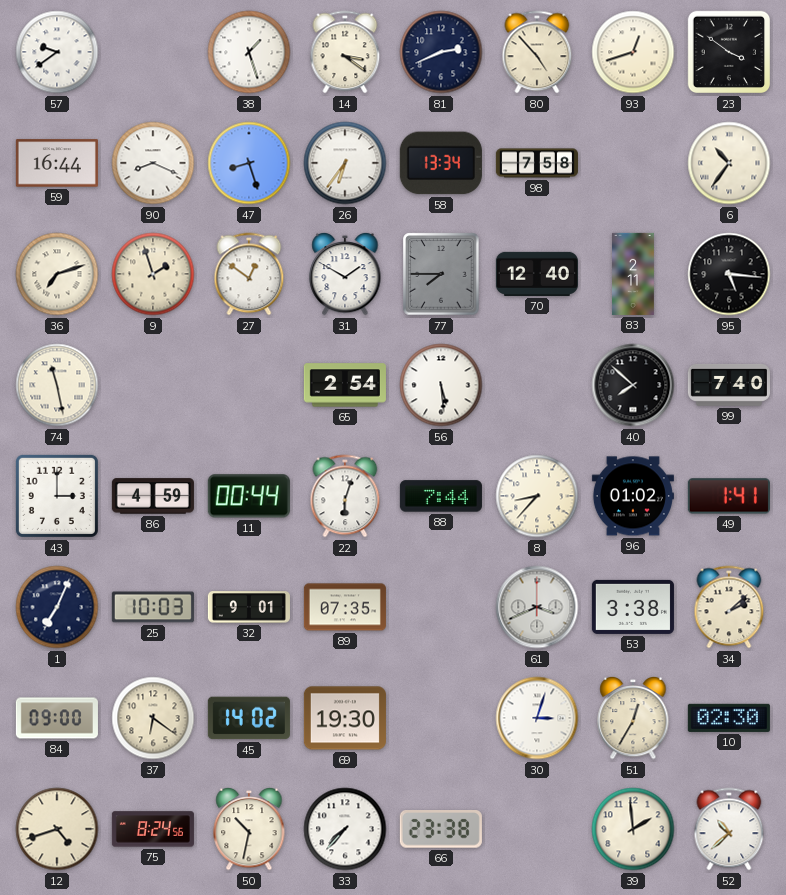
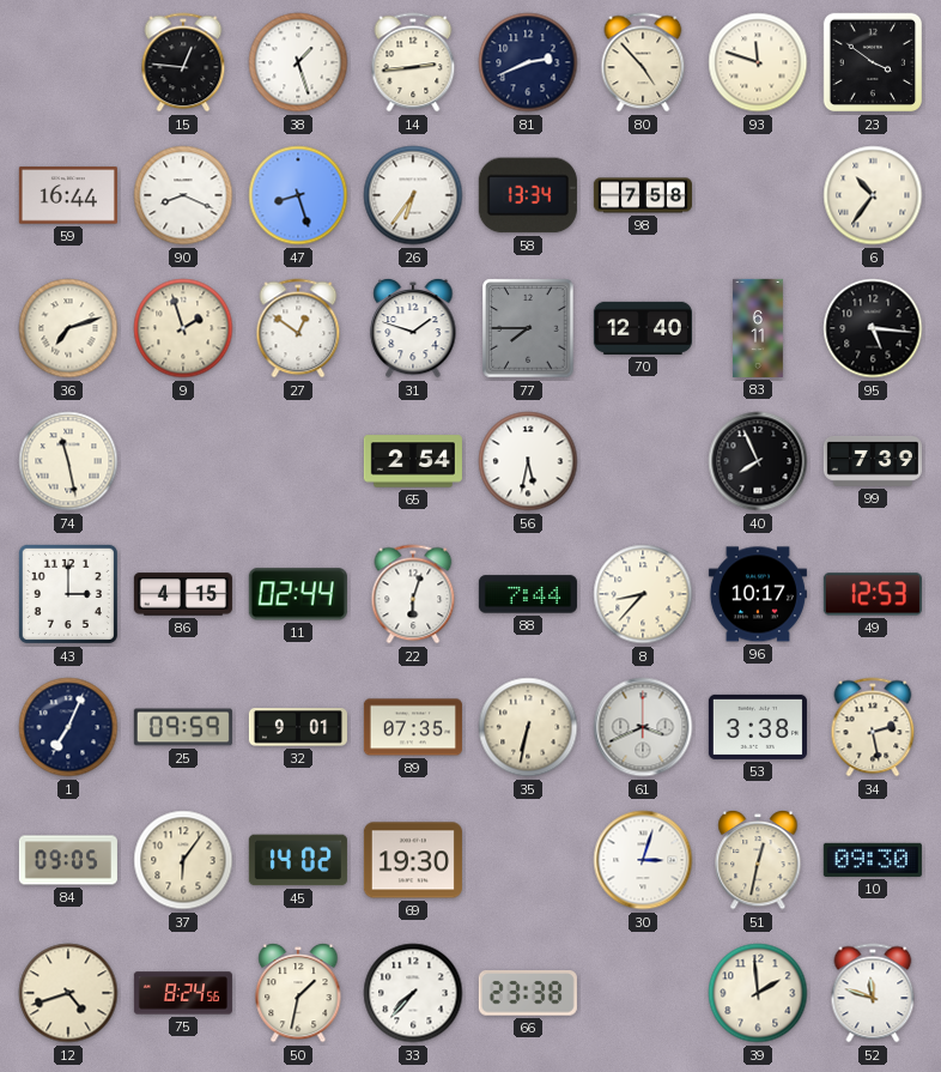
57: 9:39 -> none (57, 52)
15: none -> 12:46 (183, 62)
14: 3:21 -> 2:44 (413, 62)
93: 12:42 -> 11:48 (758, 62)
31: 1:50 -> 1:48 (413, 328)
83: 2:11 -> 6:11 (759, 328)
56: 5:29 -> 5:32 (528, 461)
40: 7:52 -> 7:56 (758, 461)
99: 7:40 -> 7:39 (873, 462)
86: 4:59 -> 4:15 (183, 594)
11: 00:44 -> 02:44 (298, 594)
96: 01:02 -> 10:17 (758, 594)
49: 1:41 -> 12:53 (873, 594)
25: 10:03 -> 09:59 (183, 727)
35: none -> 6:32 (528, 727)
34: 2:08 -> 2:28 (873, 727)
84: 09:00 -> 09:05 (68, 860)
37: 6:21 -> 6:06 (183, 860)
51: 12:35 -> 12:32 (758, 860)
10: 02:30 -> 09:30 (873, 860)
50: 10:32 -> 1:32 (298, 993)
52: 10:38 -> 11:48 (873, 993)
